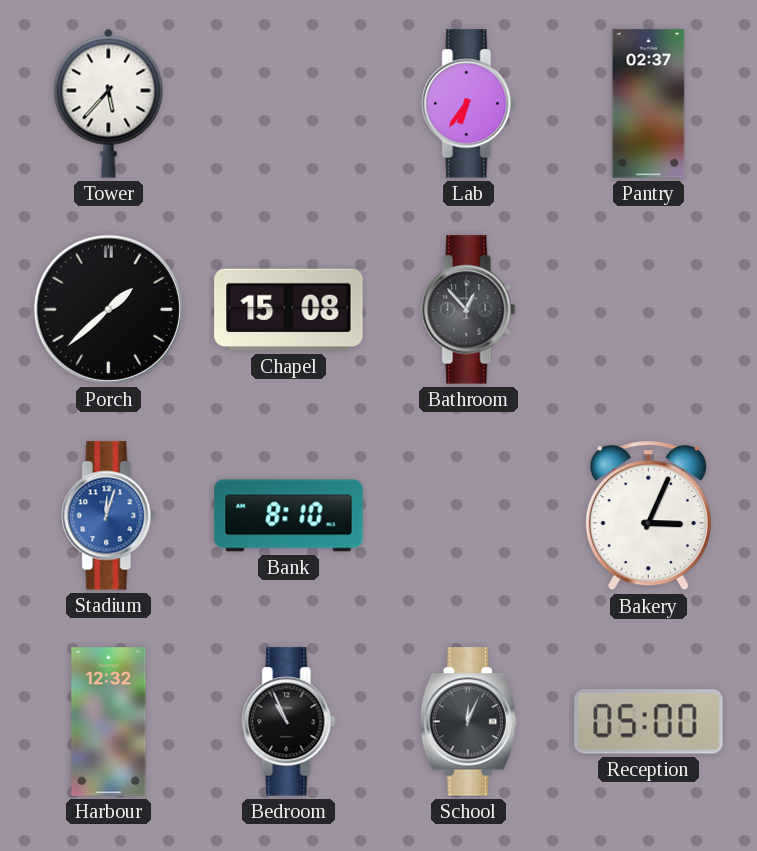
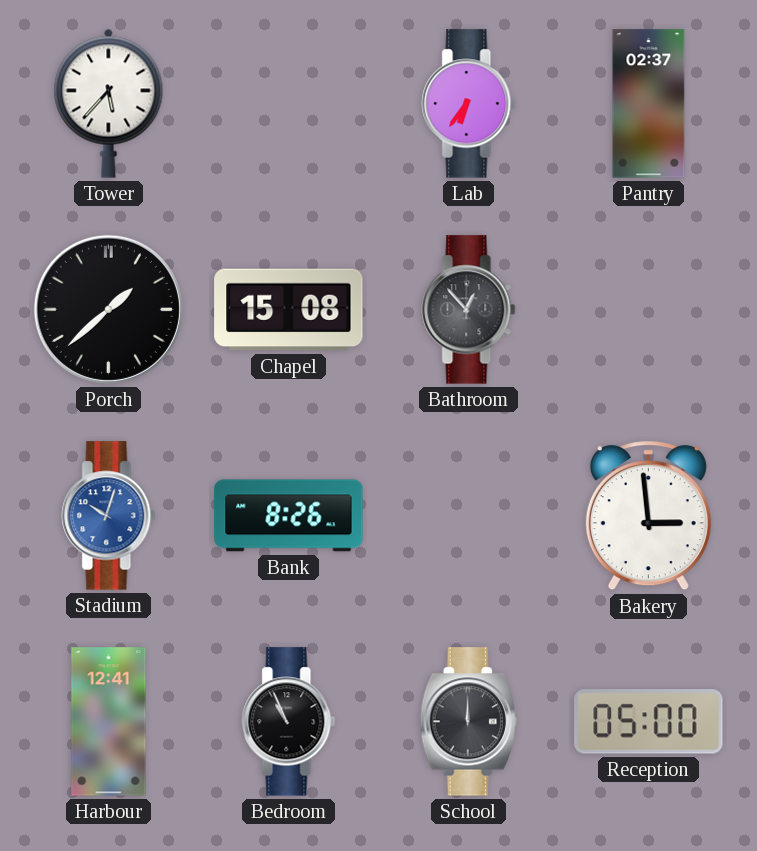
Stadium: 12:03 -> 10:03 (109, 516)
Bank: 8:10 -> 8:26 (289, 516)
Bakery: 3:04 -> 2:59 (648, 516)
Harbour: 12:32 -> 12:41 (109, 722)
School: 12:04 -> 12:00 (468, 722)
